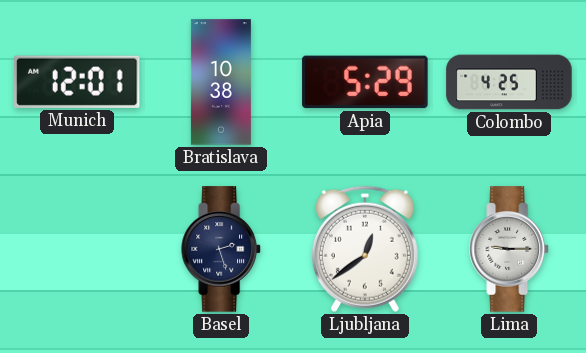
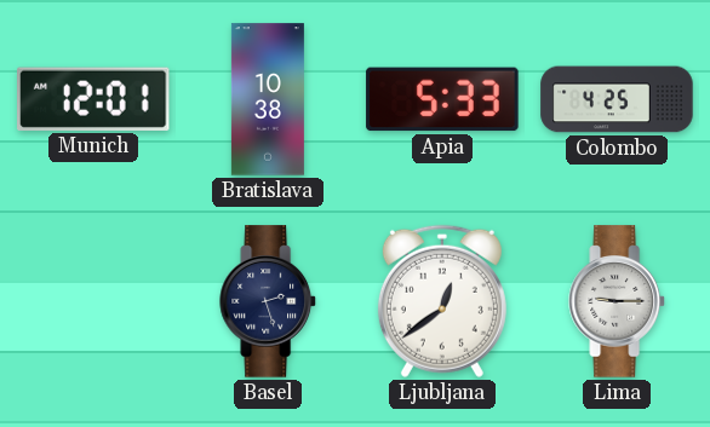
Apia: 5:29 -> 5:33 (442, 99)
